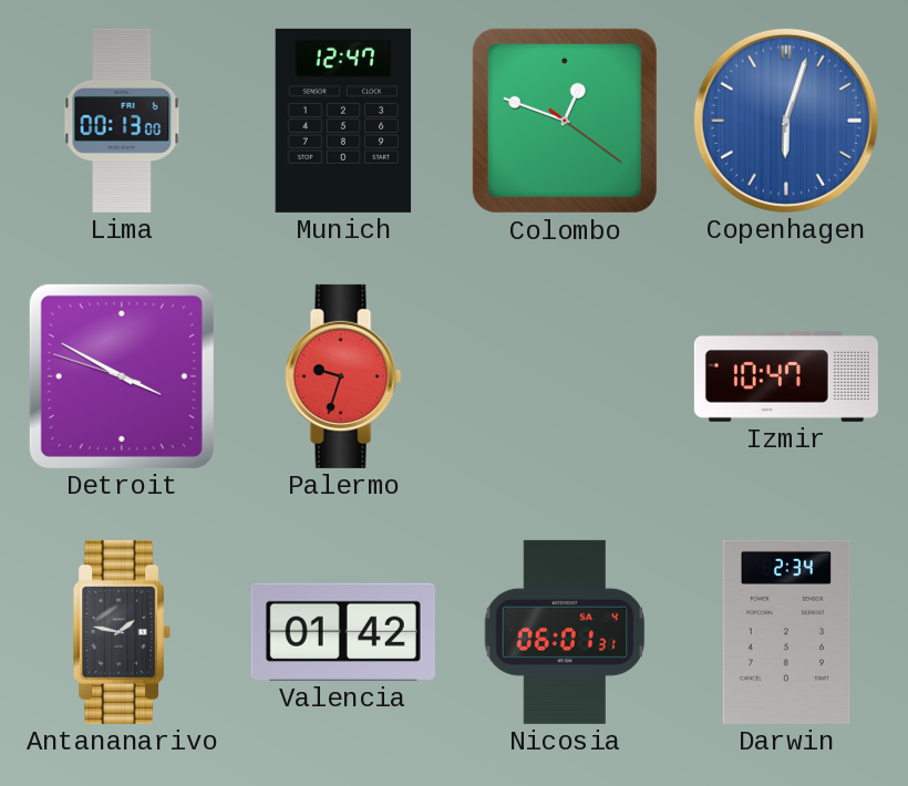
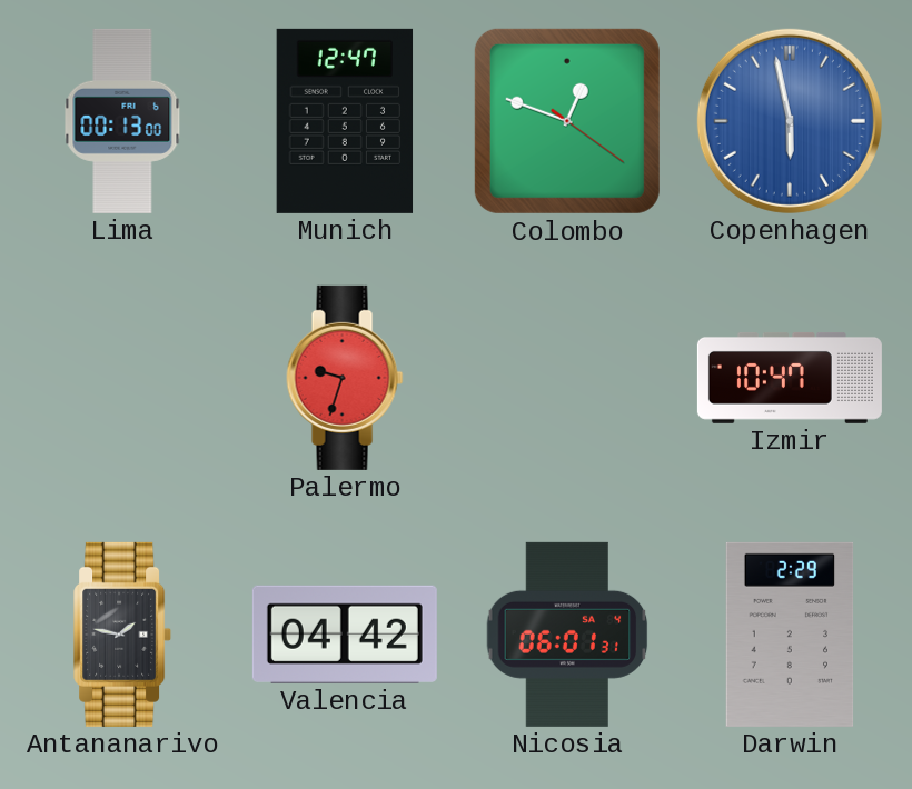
Copenhagen: 6:03 -> 5:58 (790, 121)
Detroit: 3:49 -> none (122, 376)
Valencia: 01:42 -> 04:42 (345, 635)
Darwin: 2:34 -> 2:29 (790, 635)
